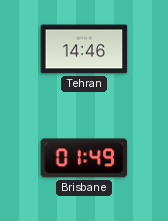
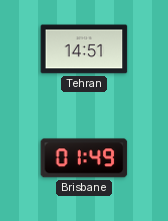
Tehran: 14:46 -> 14:51 (84, 49)
